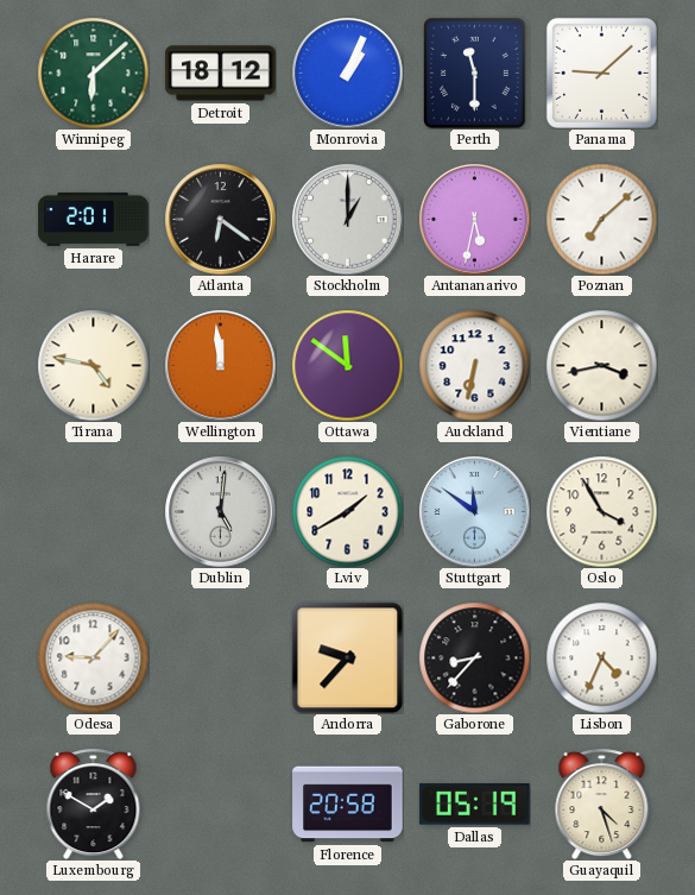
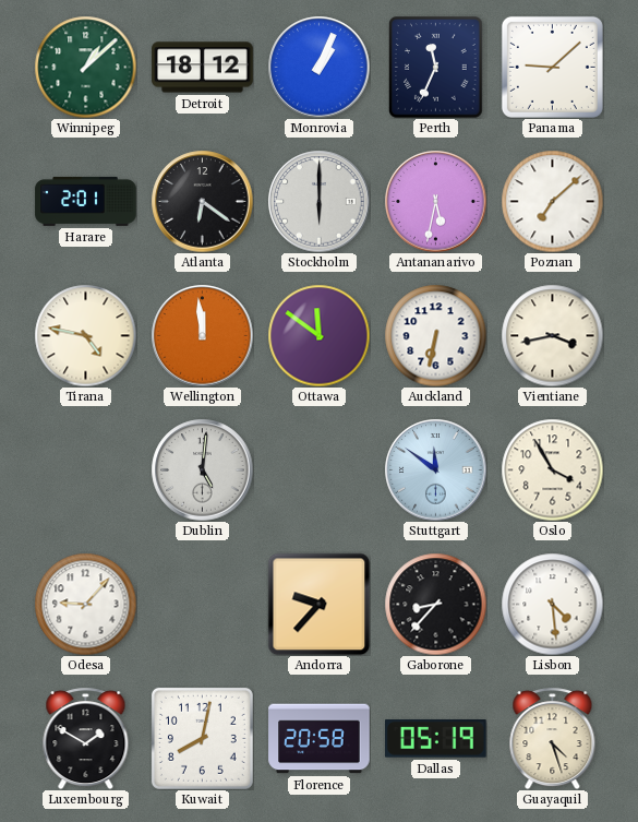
Winnipeg: 6:08 -> 1:08 (85, 67)
Perth: 11:30 -> 11:34 (436, 68)
Stockholm: 1:00 -> 6:00 (318, 201)
Lviv: 1:40 -> none (347, 511)
Lisbon: 4:34 -> 4:29 (552, 604)
Kuwait: none -> 8:02 (202, 738)
